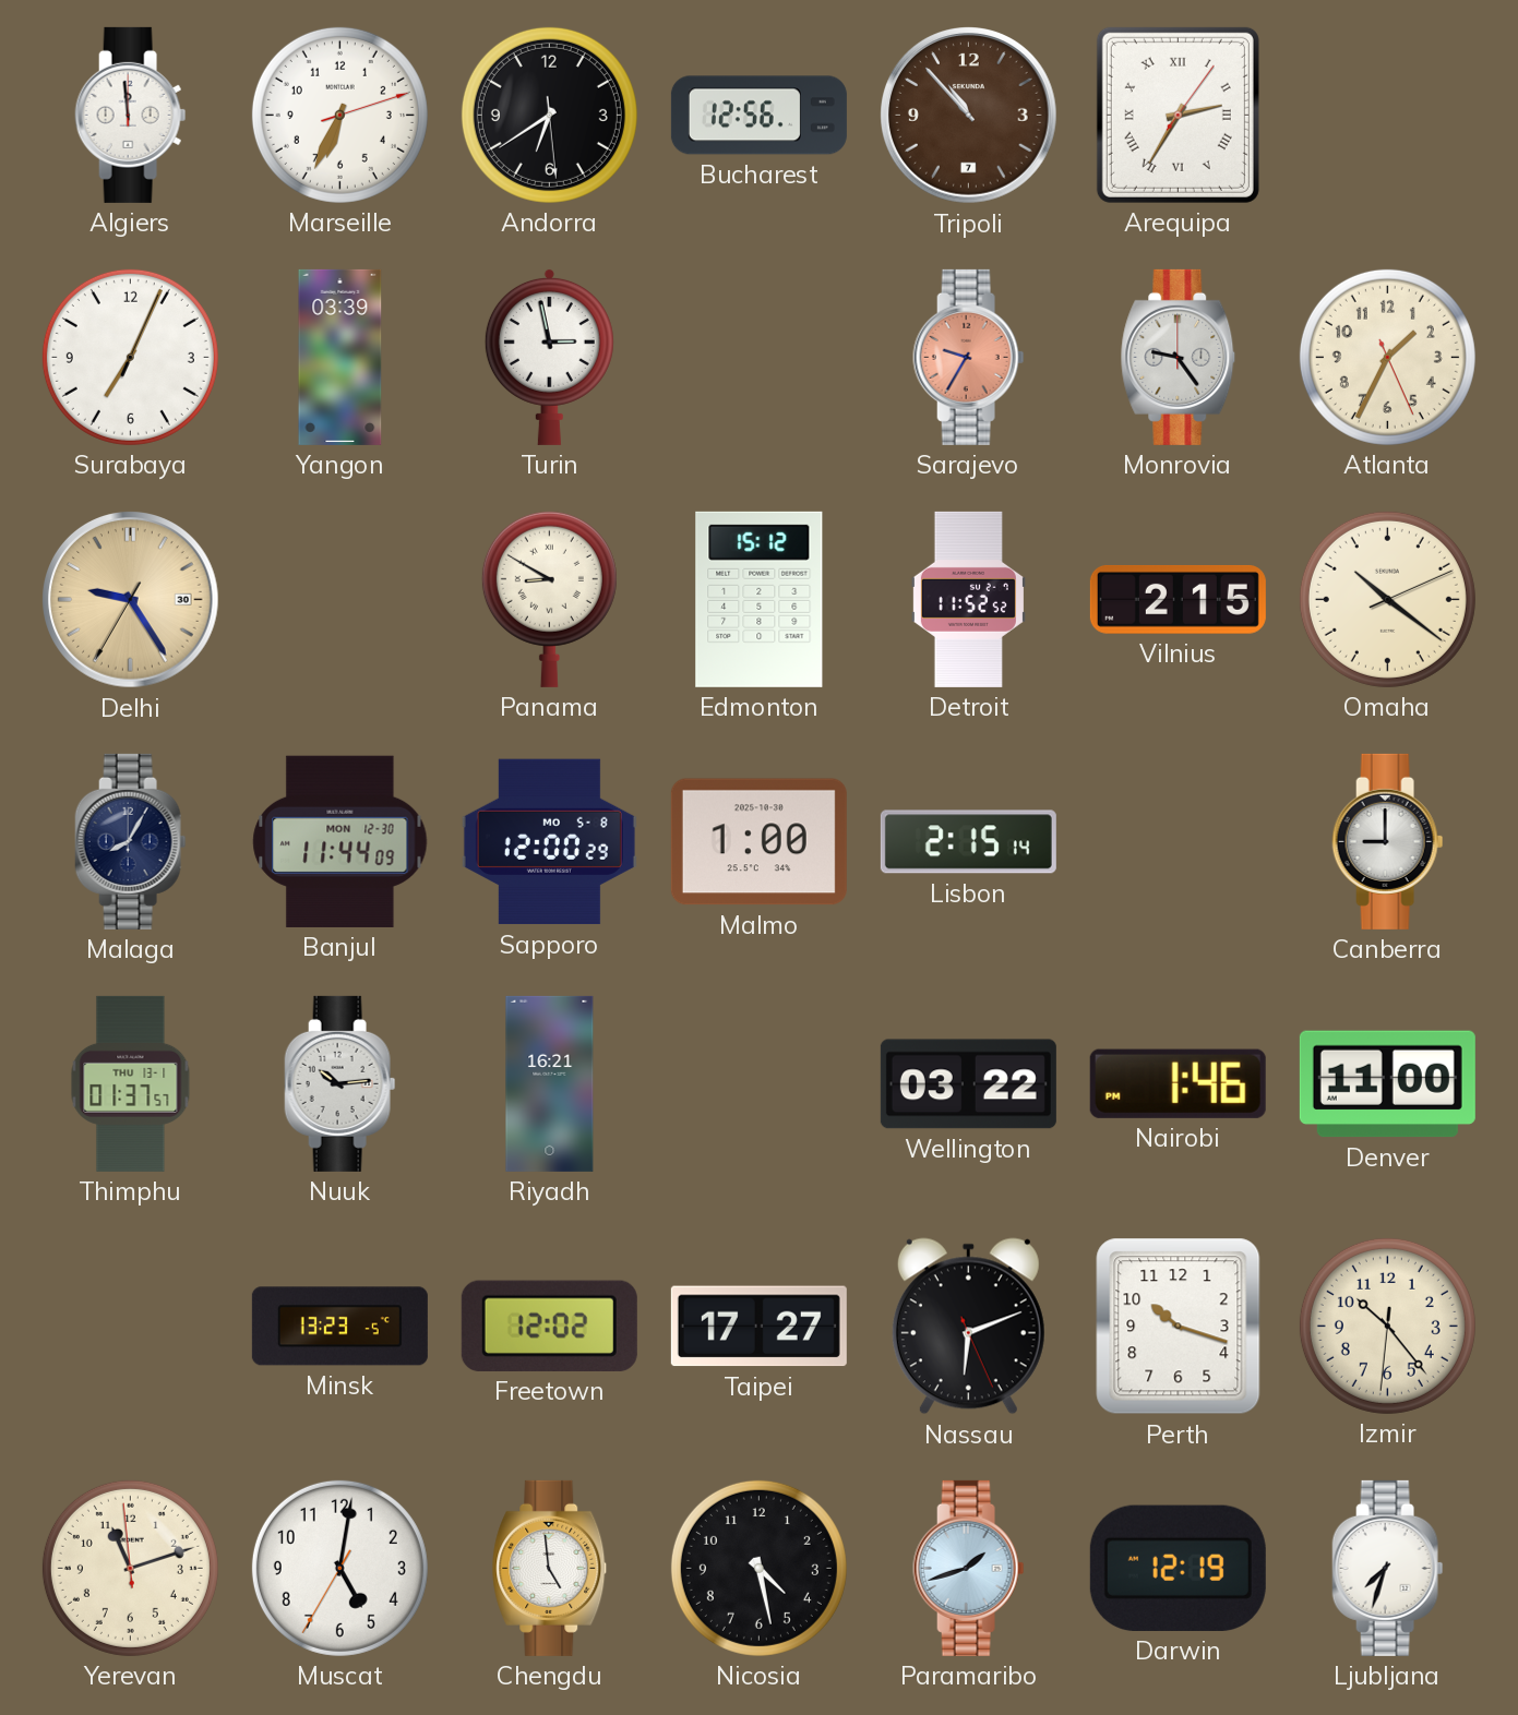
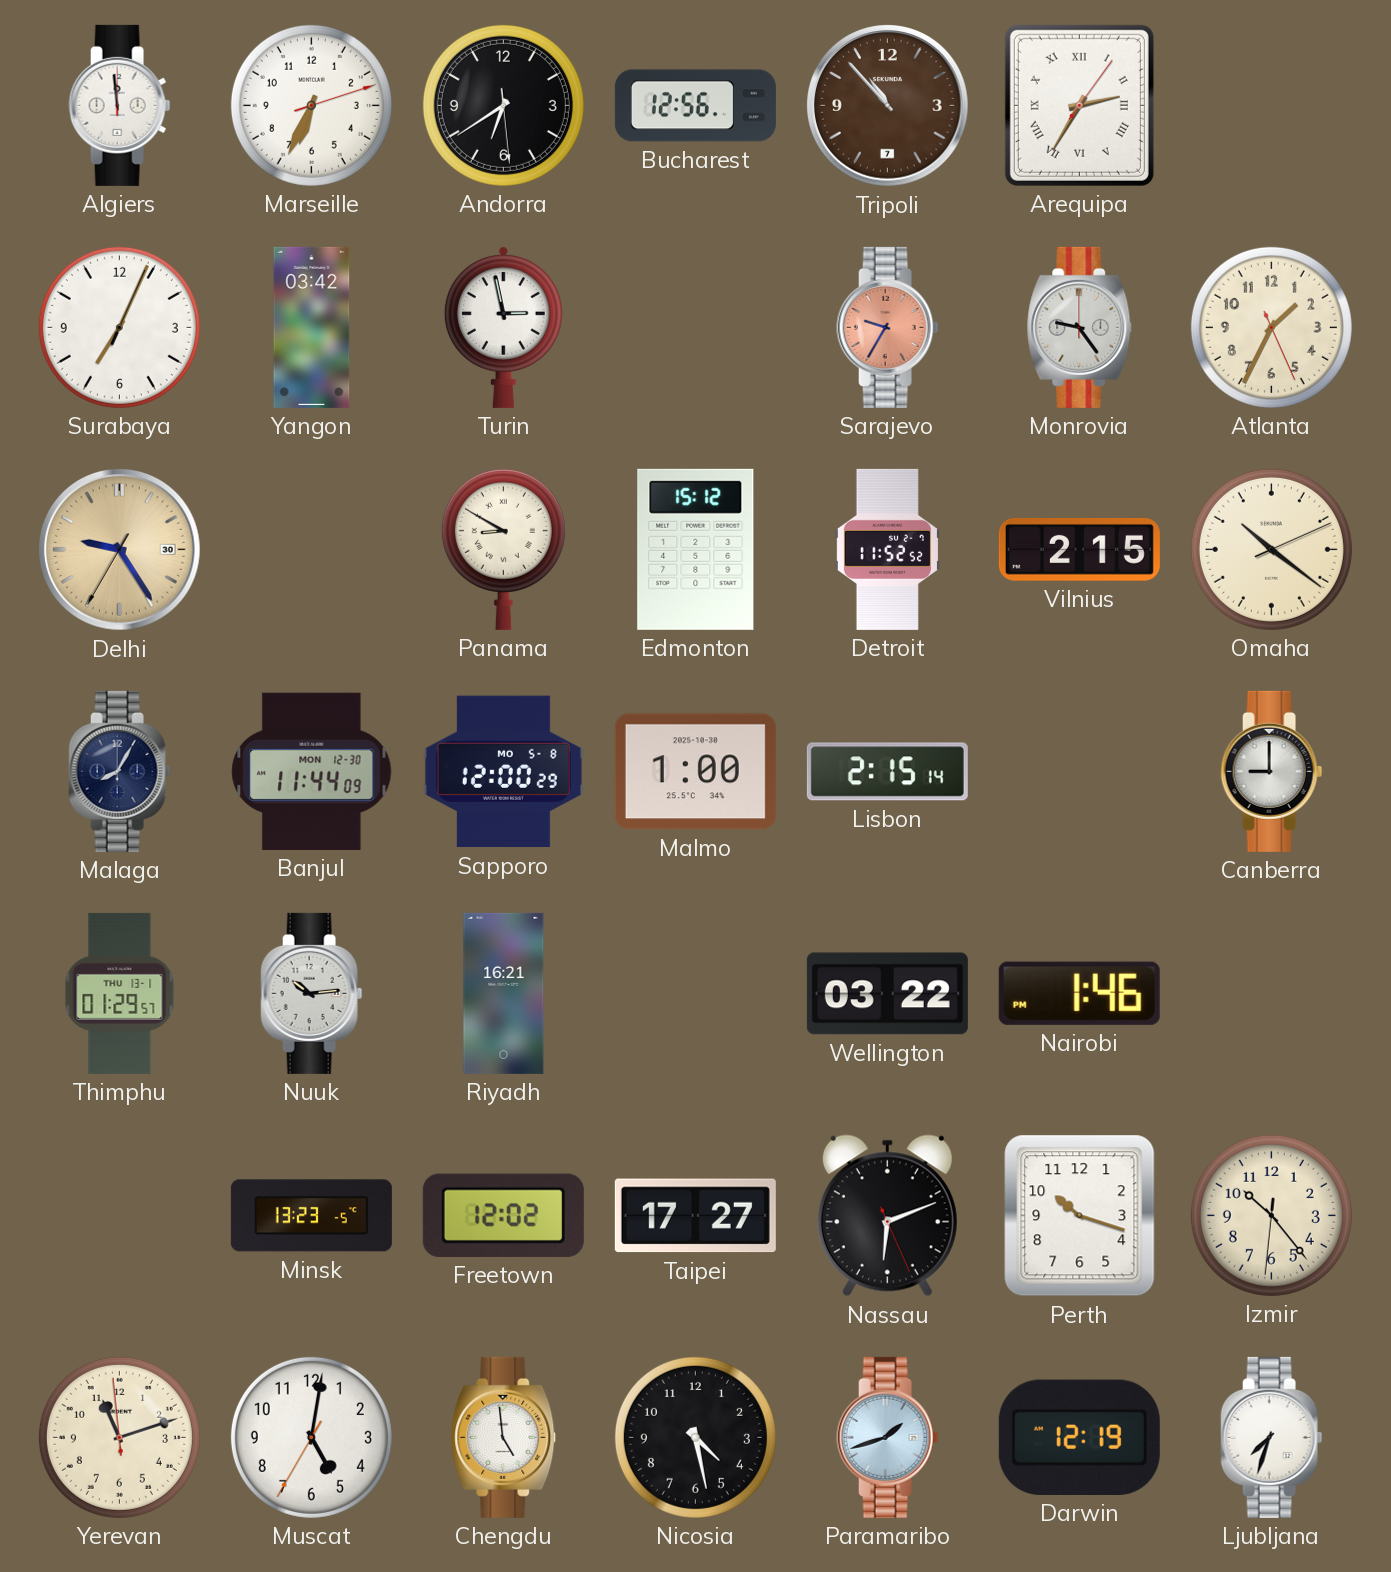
Yangon: 03:39 -> 03:42 (312, 327)
Thimphu: 01:37 -> 01:29 (120, 993)
Denver: 11:00 -> none (1387, 1084)
